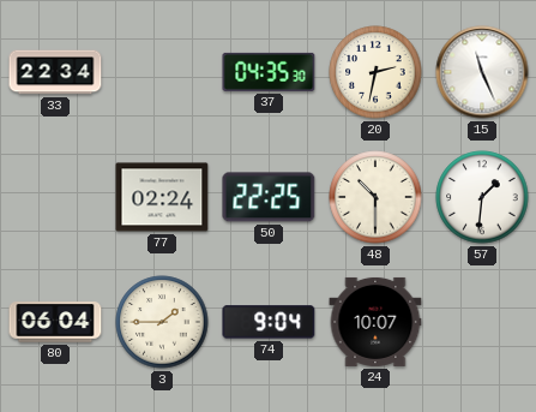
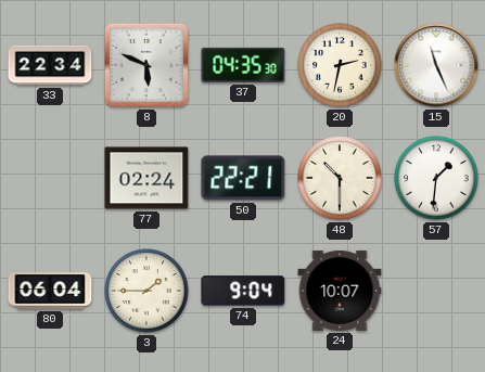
8: none -> 5:49 (146, 65)
50: 22:25 -> 22:21 (243, 178)
